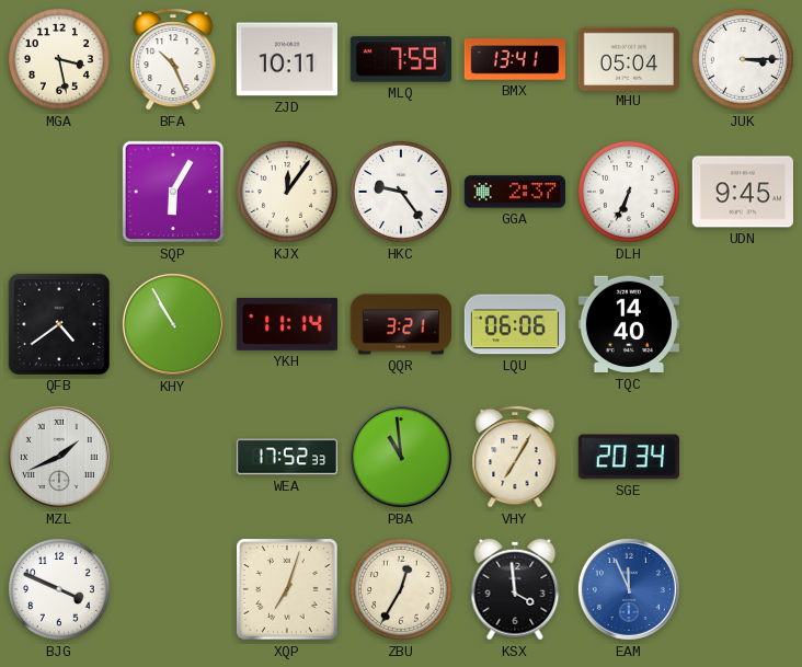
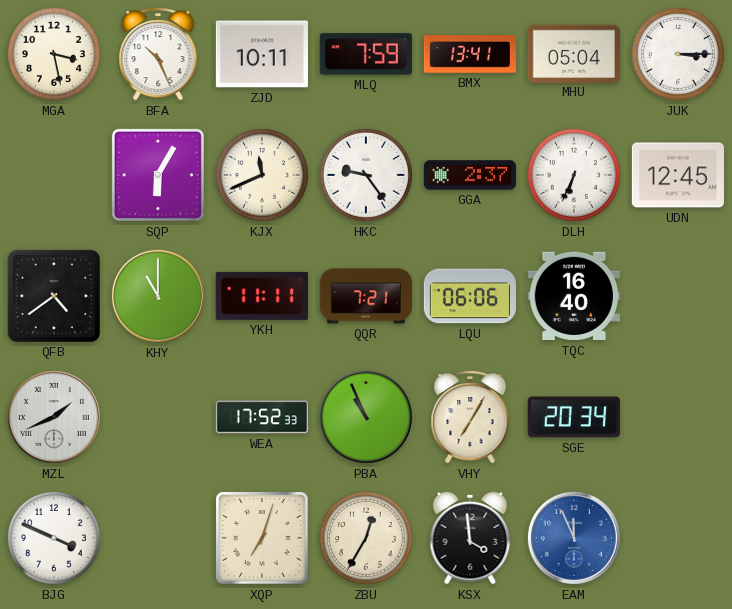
KJX: 12:06 -> 11:41 (262, 175)
UDN: 9:45 -> 12:45 (678, 175)
KHY: 10:55 -> 11:00 (158, 296)
YKH: 11:14 -> 11:11 (262, 296)
QQR: 3:21 -> 7:21 (366, 296)
TQC: 14:40 -> 16:40 (574, 296)
PBA: 10:59 -> 10:56 (366, 417)
